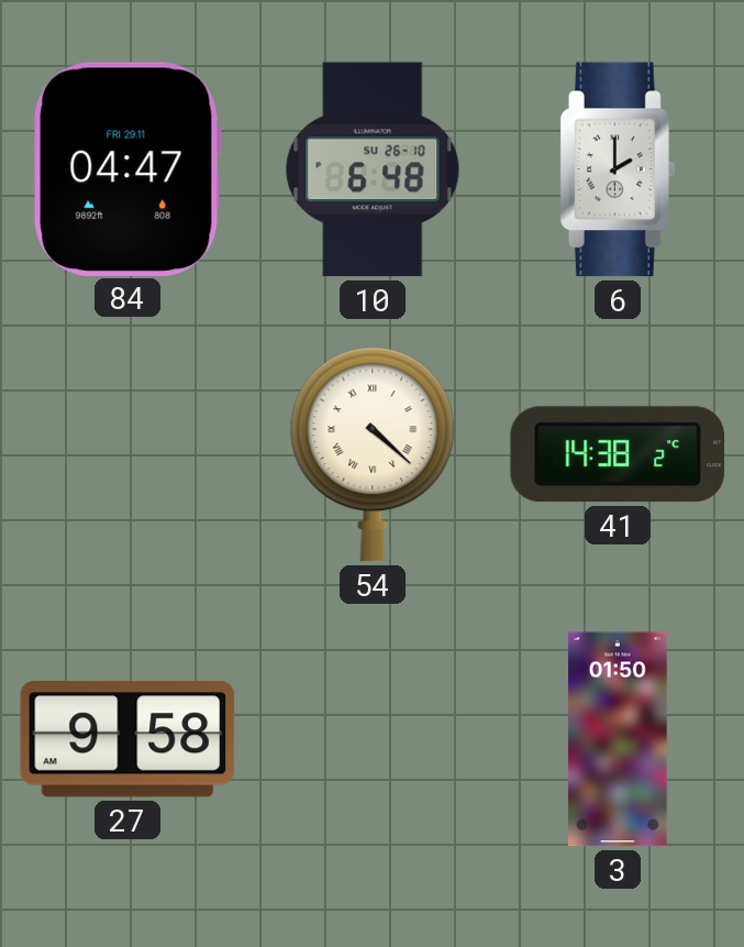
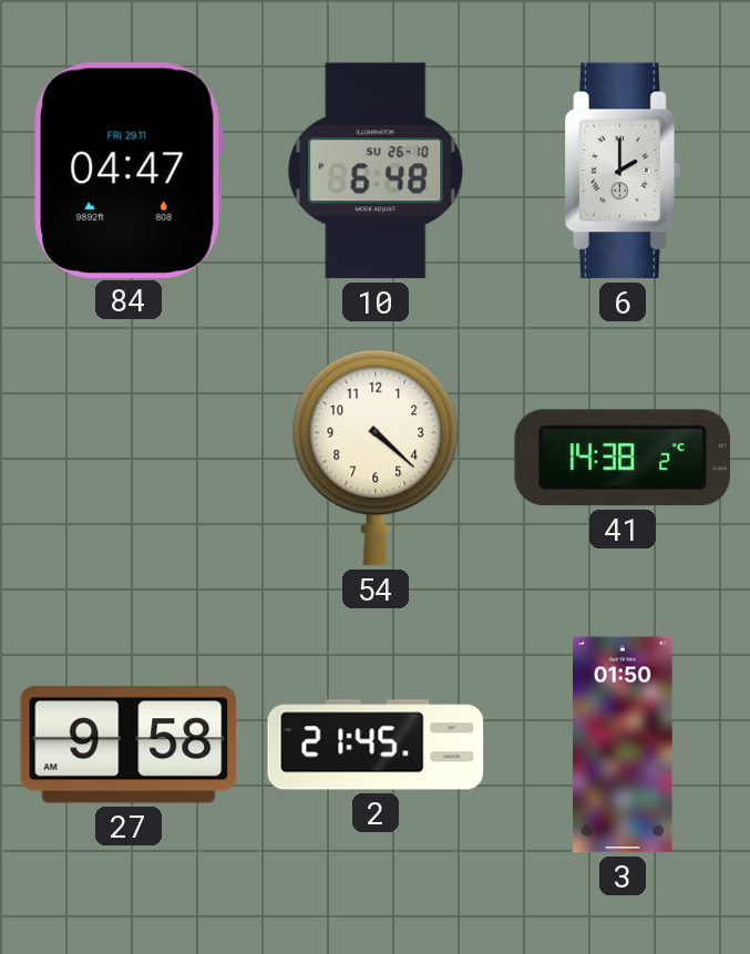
54 numerals: Roman -> Arabic (376, 458)
2: none -> 21:45 (376, 745)
